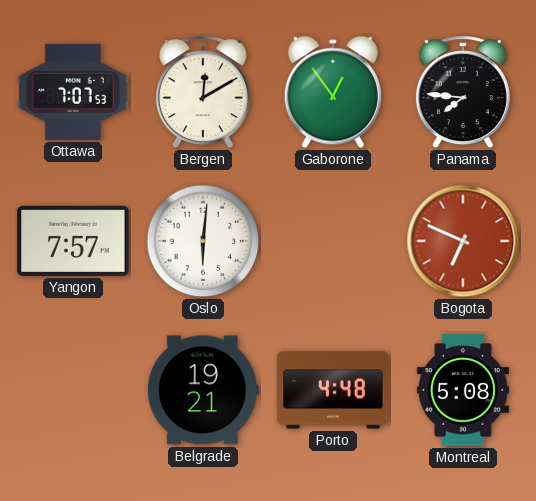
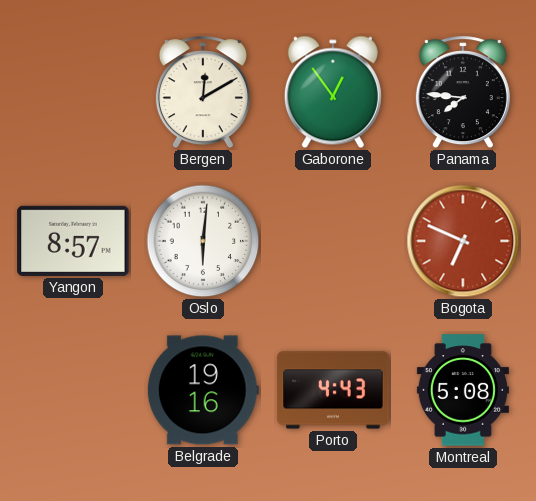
Ottawa: 7:07 -> none (73, 92)
Yangon: 7:57 -> 8:57 (73, 241)
Belgrade: 19:21 -> 19:16 (203, 390)
Porto: 4:48 -> 4:43 (333, 390)
